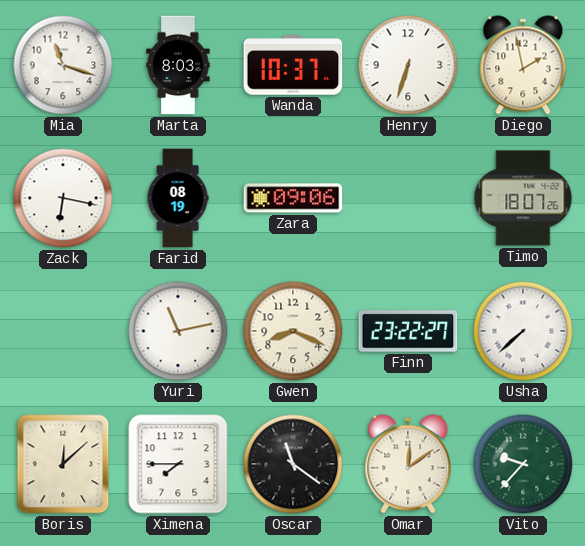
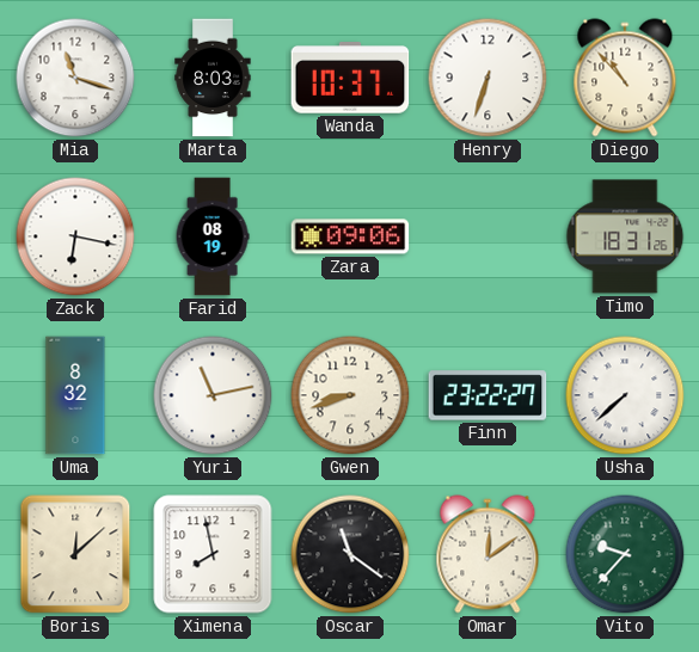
Diego: 1:58 -> 10:53 (625, 78)
Timo: 18:07 -> 18:31 (625, 236)
Uma: none -> 8:32 (75, 395)
Gwen: 8:19 -> 8:42 (350, 395)
Ximena: 7:45 -> 7:58 (213, 554)
